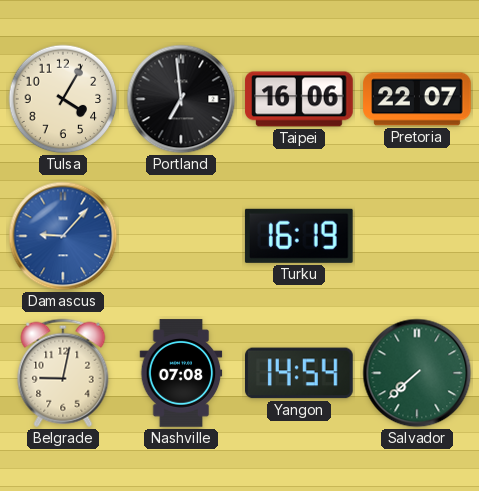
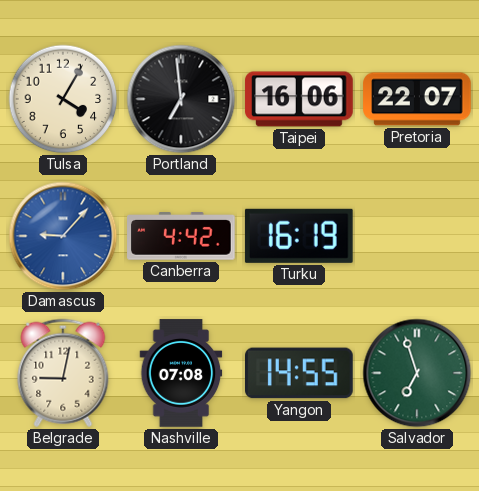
Canberra: none -> 4:42 (181, 236)
Yangon: 14:54 -> 14:55 (299, 373)
Salvador: 7:38 -> 6:57 (417, 373)
